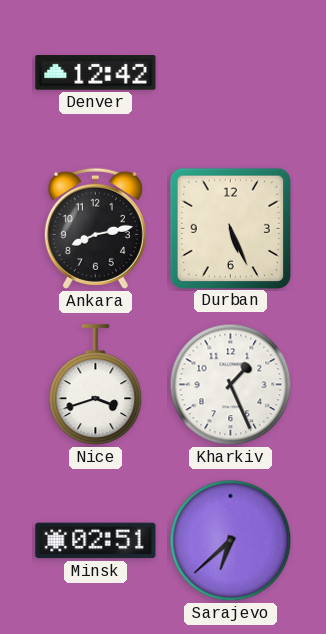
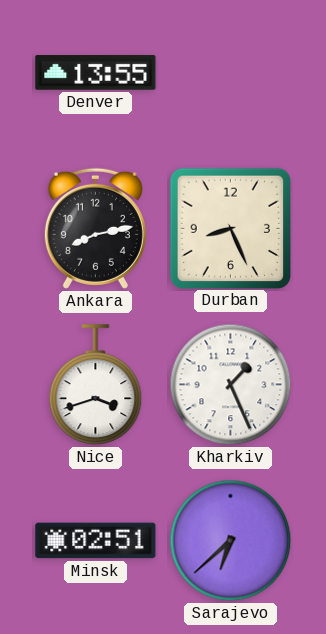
Denver: 12:42 -> 13:55 (96, 73)
Durban: 5:26 -> 8:26 (230, 228)
